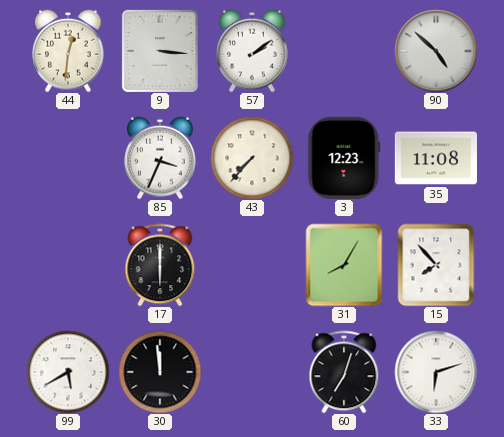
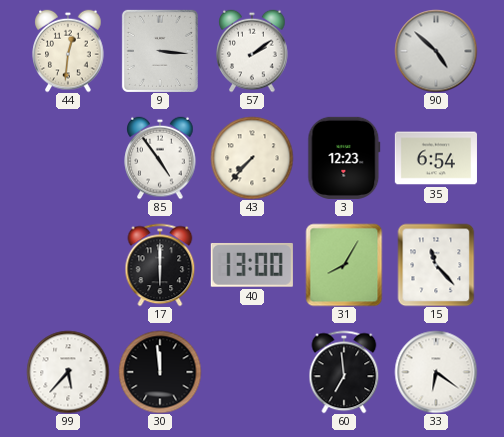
85: 3:34 -> 4:54 (160, 158)
35: 11:08 -> 6:54 (436, 158)
40: none -> 13:00 (252, 265)
15: 7:53 -> 11:23 (436, 265)
99: 5:40 -> 5:37 (68, 372)
60: 7:03 -> 6:59 (344, 372)
33: 6:12 -> 6:21 (436, 372)
